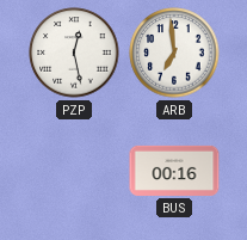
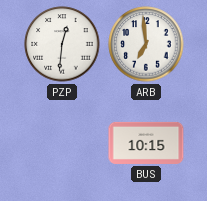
PZP: 12:28 -> 12:31 (62, 44)
BUS: 00:16 -> 10:15 (146, 143)
